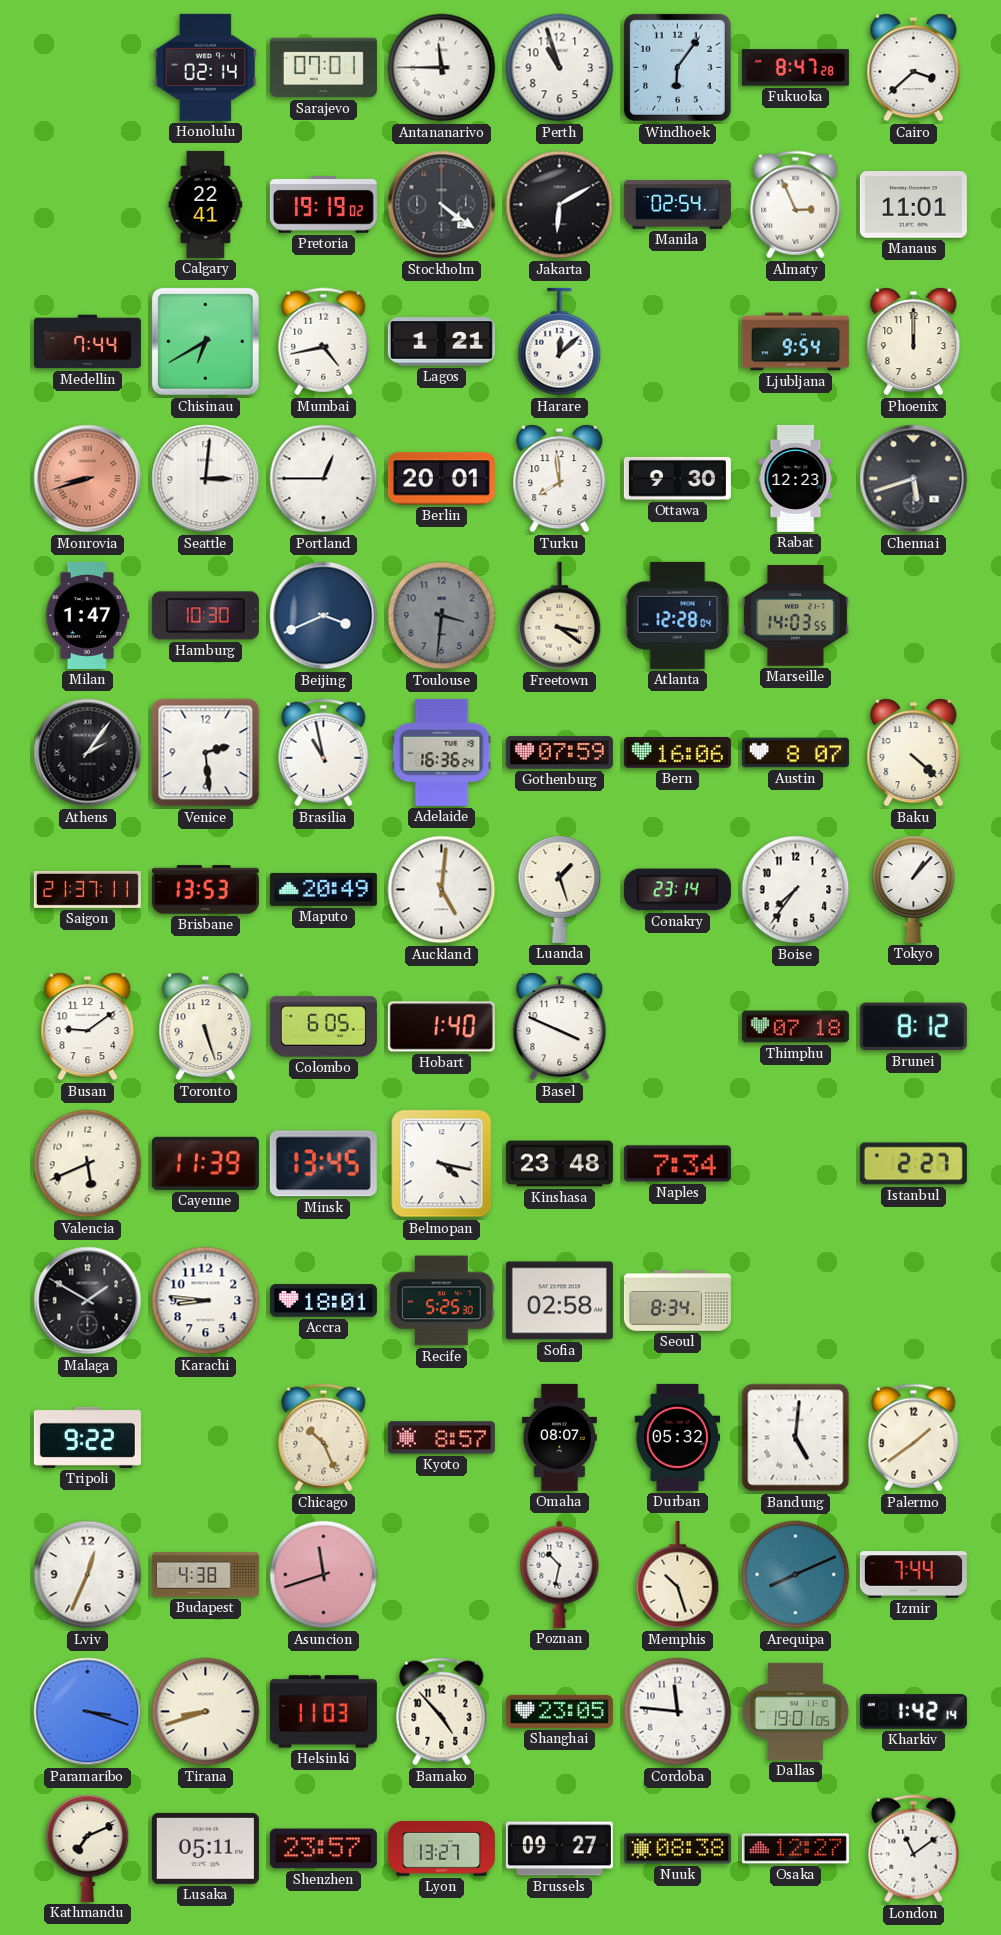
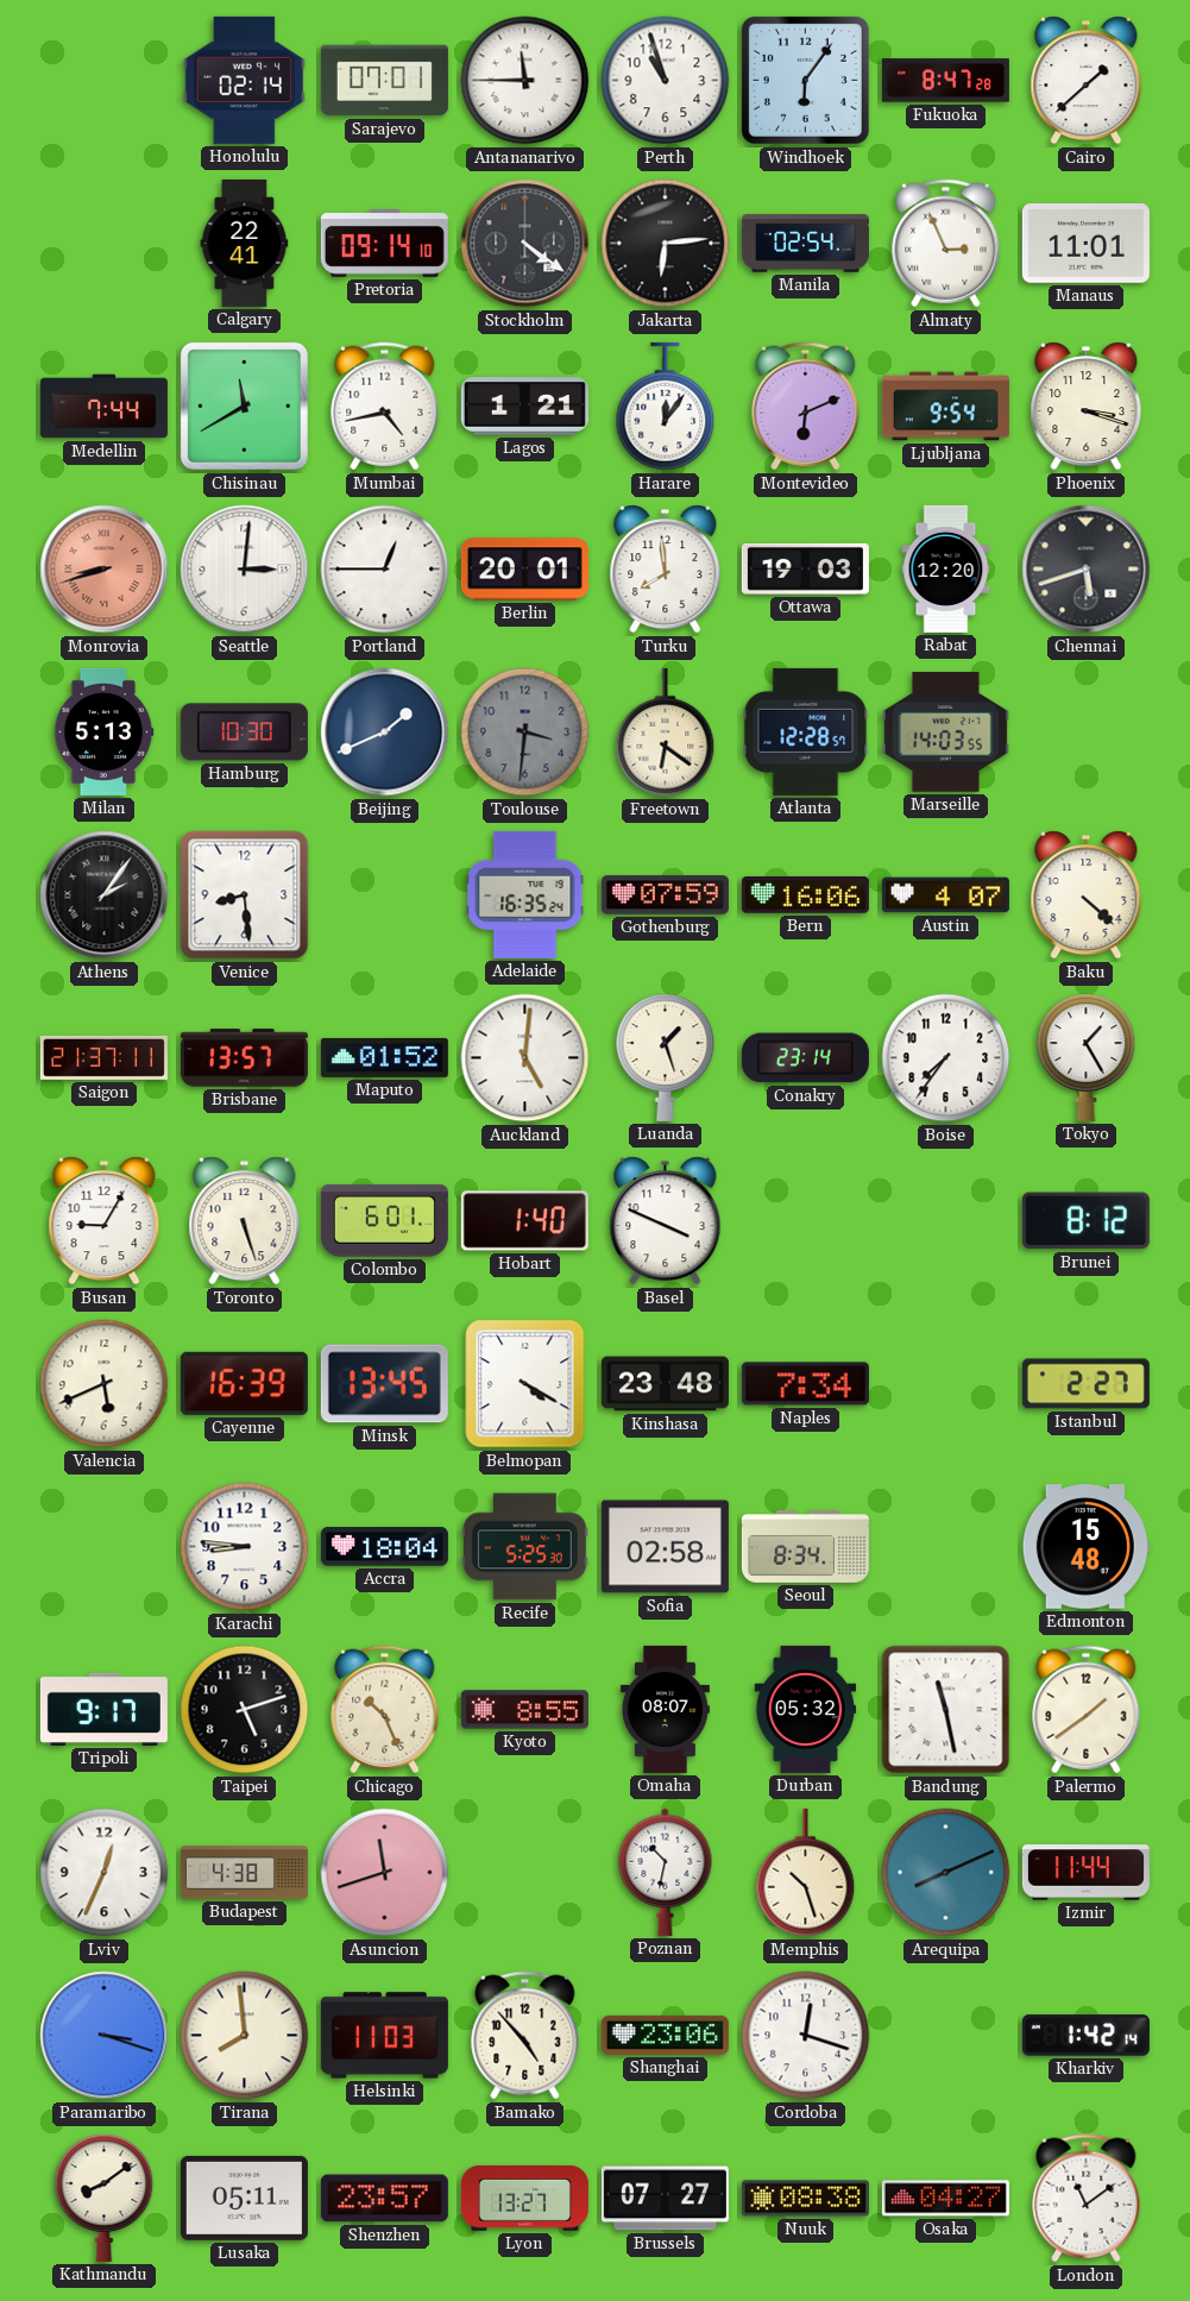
Cairo: 3:38 -> 1:38 (1087, 81)
Pretoria: 19:19 -> 09:14 (384, 243)
Jakarta: 6:10 -> 6:14 (666, 244)
Chisinau: 6:40 -> 11:40 (244, 405)
Harare: 12:08 -> 12:06 (666, 407)
Montevideo: none -> 6:11 (806, 407)
Phoenix: 12:00 -> 3:18 (1087, 407)
Ottawa: 9:30 -> 19:03 (805, 568)
Rabat: 12:23 -> 12:20 (946, 568)
Milan: 1:47 -> 5:13 (103, 731)
Beijing: 3:41 -> 1:41 (385, 733)
Freetown: 3:21 -> 6:21 (666, 733)
Atlanta: 12:28:04 -> 12:28:57 (806, 731)
Venice: 2:29 -> 8:29 (245, 895)
Brasilia: 10:58 -> none (324, 753)
Adelaide: 16:36 -> 16:35 (525, 894)
Austin: 8:07 -> 4:07 (945, 895)
Brisbane: 13:53 -> 13:57 (244, 1058)
Maputo: 20:49 -> 01:52 (384, 1057)
Tokyo: 1:07 -> 1:25 (1087, 1057)
Busan: 9:09 -> 9:05 (105, 1221)
Colombo: 6:05 -> 6:01 (384, 1221)
Thimphu: 07:18 -> none (795, 1027)
Cayenne: 11:39 -> 16:39 (244, 1383)
Belmopan: 4:17 -> 4:20 (525, 1384)
Malaga: 1:50 -> none (88, 1301)
Accra: 18:01 -> 18:04 (384, 1547)
Edmonton: none -> 15:48 (1085, 1547)
Tripoli: 9:22 -> 9:17 (103, 1709)
Taipei: none -> 5:12 (245, 1710)
Kyoto: 8:57 -> 8:55 (524, 1710)
Bandung: 5:01 -> 11:28 (946, 1710)
Izmir: 7:44 -> 11:44 (1085, 1873)
Tirana: 8:42 -> 7:59 (245, 2036)
Shanghai: 23:05 -> 23:06 (665, 2035)
Cordoba: 11:46 -> 12:18 (806, 2036)
Dallas: 19:01 -> none (795, 1711)
Kathmandu: 7:11 -> 8:09 (105, 2198)
Brussels: 09:27 -> 07:27 (665, 2199)
Osaka: 12:27 -> 04:27 (945, 2199)
